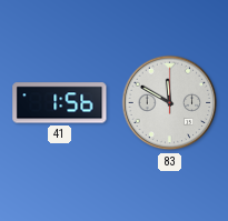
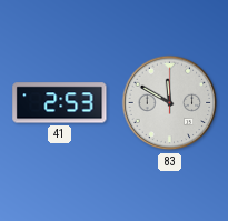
41: 1:56 -> 2:53 (60, 103)
